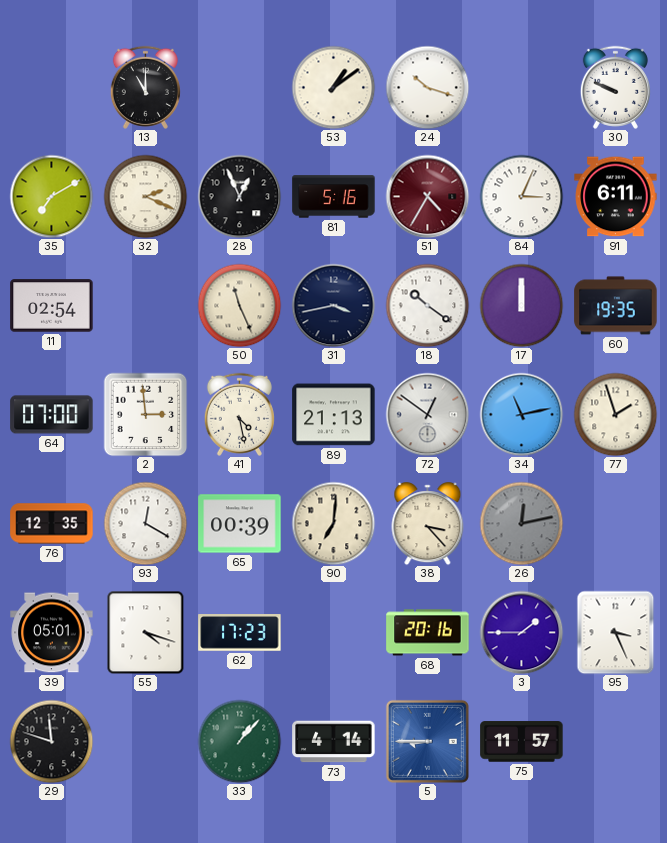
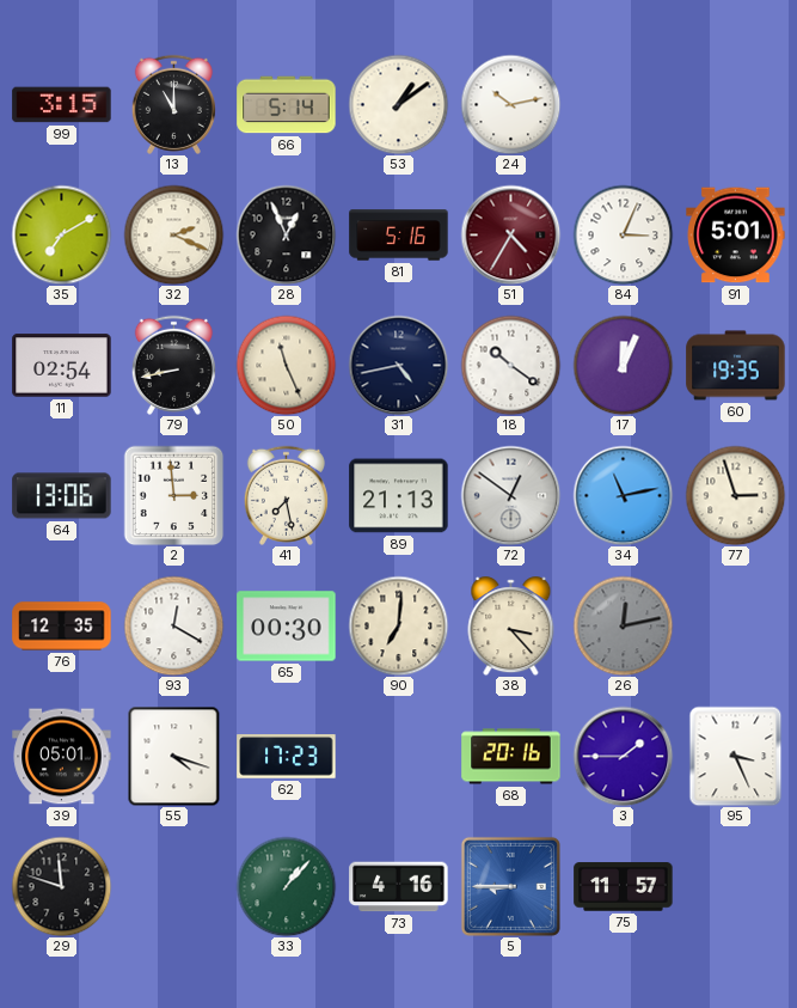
99: none -> 3:15 (62, 105)
66: none -> 5:14 (287, 105)
24: 10:18 -> 10:13 (510, 104)
30: 9:49 -> none (615, 87)
91: 6:11 -> 5:01 (736, 236)
79: none -> 8:43 (173, 365)
31: 3:43 -> 4:43 (398, 365)
17: 12:00 -> 12:04 (623, 365)
64: 07:00 -> 13:06 (62, 496)
41: 4:28 -> 7:28 (286, 495)
77: 1:57 -> 2:57 (735, 495)
65: 00:39 -> 00:30 (287, 627)
73: 4:14 -> 4:16 (399, 887)
